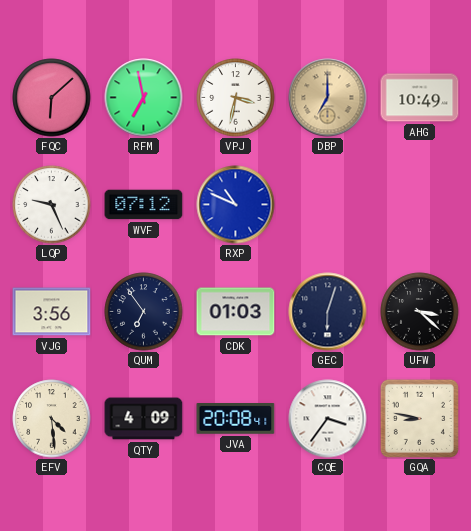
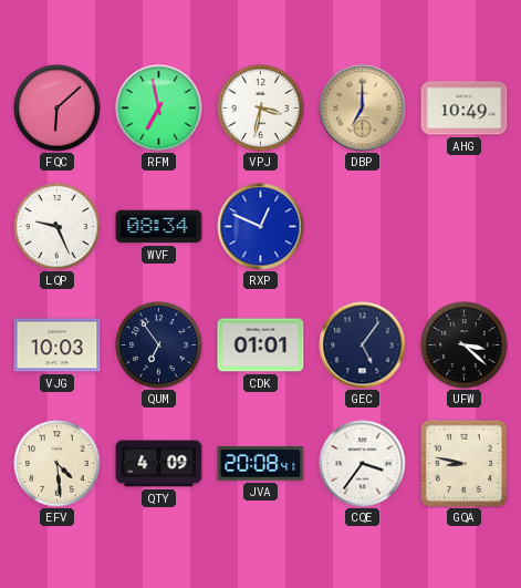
WVF: 07:12 -> 08:34 (159, 227)
RXP: 10:49 -> 12:49 (261, 227)
VJG: 3:56 -> 10:03 (58, 345)
CDK: 01:03 -> 01:01 (261, 345)
GEC: 6:03 -> 5:06 (363, 345)
